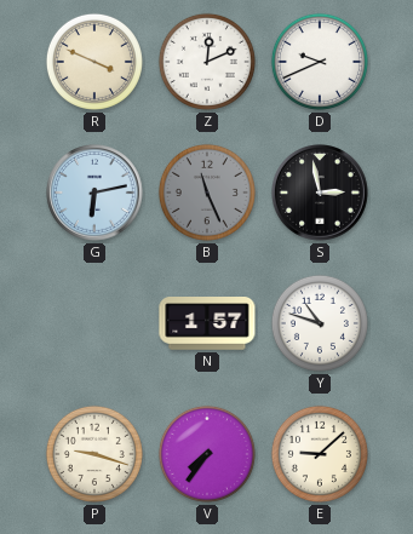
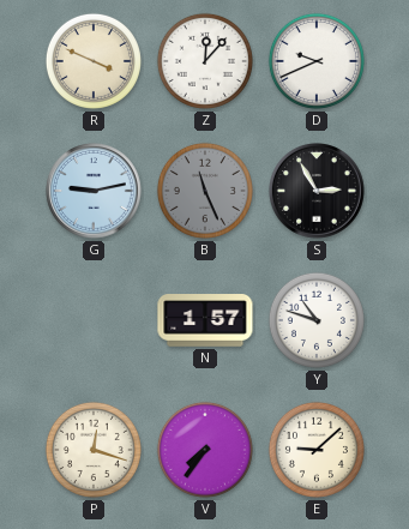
Z: 12:11 -> 12:07 (205, 61)
G: 6:13 -> 9:13 (95, 192)
S: 2:58 -> 2:55 (318, 192)
P: 9:18 -> 12:18 (94, 450)
